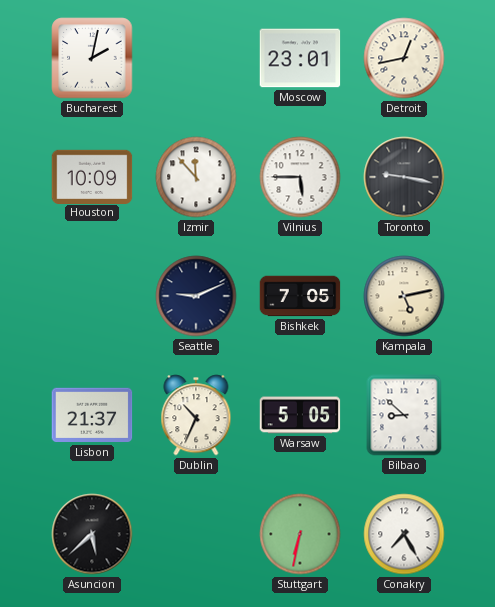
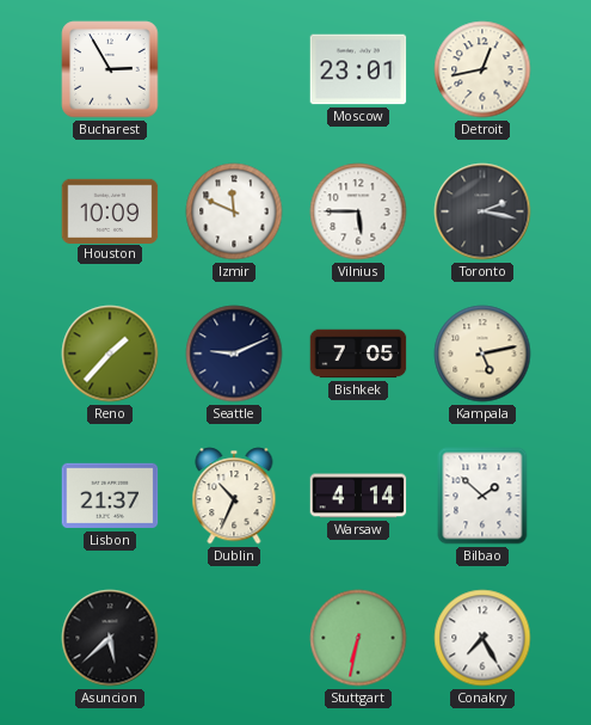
Bucharest: 2:02 -> 2:55 (110, 69)
Izmir: 11:53 -> 11:49 (234, 211)
Toronto: 9:17 -> 2:17 (482, 211)
Reno: none -> 1:37 (110, 354)
Warsaw: 5:05 -> 4:14 (358, 496)
Bilbao: 8:52 -> 1:52 (482, 496)
